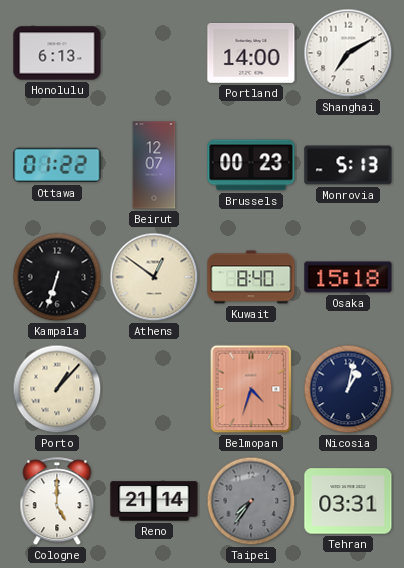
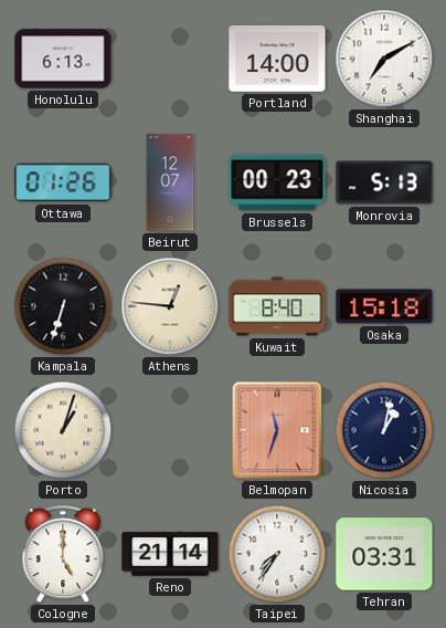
Ottawa: 01:22 -> 01:26 (63, 182)
Athens: 12:51 -> 12:46 (170, 306)
Porto: 1:07 -> 1:03 (63, 430)
Belmopan: 4:33 -> 11:33 (277, 430)
Taipei dial: grey -> white (277, 554)
